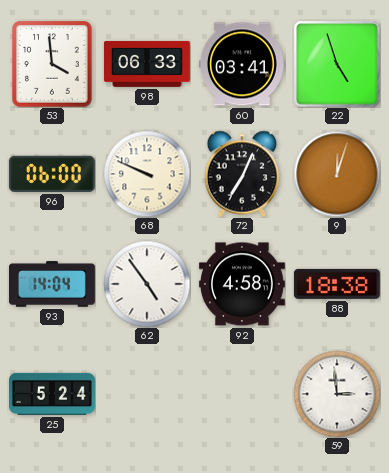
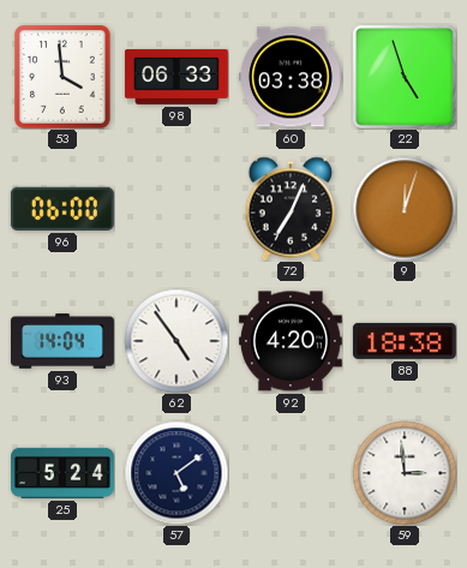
60: 03:41 -> 03:38 (291, 77)
68: 9:49 -> none (147, 174)
92: 4:58 -> 4:20 (291, 341)
57: none -> 5:09 (176, 473)
